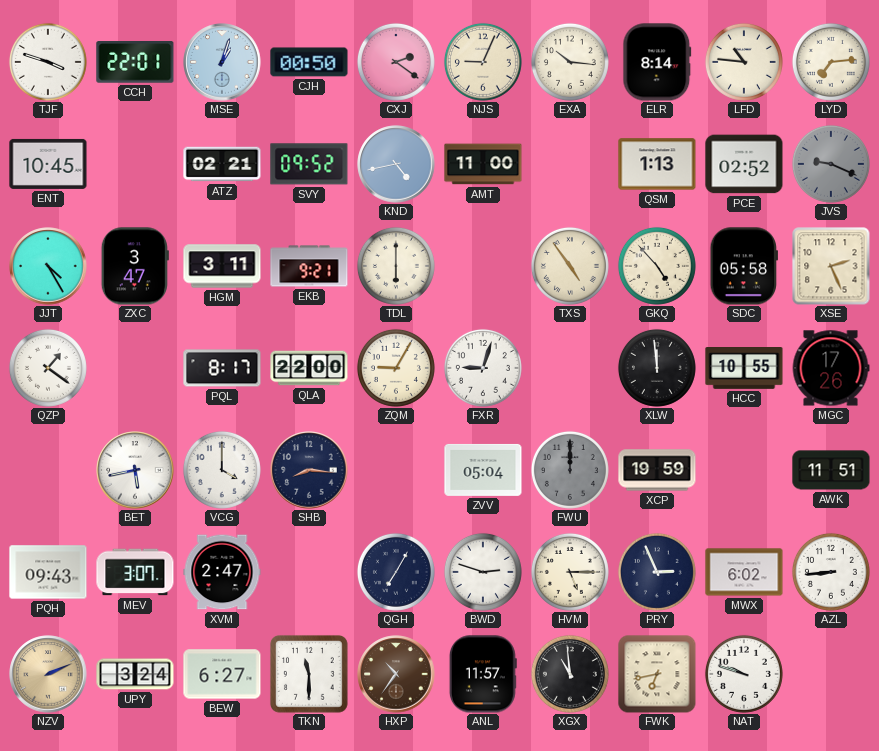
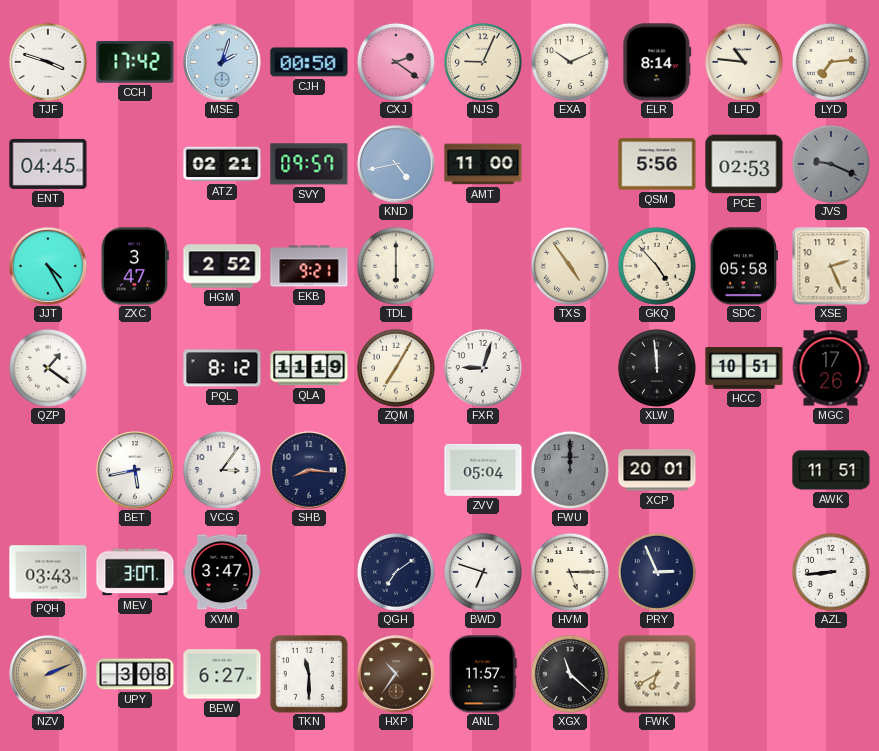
CCH: 22:01 -> 17:42 (135, 62)
MSE: 1:03 -> 2:03 (222, 62)
EXA: 10:16 -> 10:11 (570, 62)
ENT: 10:45 -> 04:45 (48, 164)
SVY: 09:52 -> 09:57 (309, 164)
QSM: 1:13 -> 5:56 (657, 164)
PCE: 02:52 -> 02:53 (744, 164)
HGM: 3:11 -> 2:52 (222, 266)
PQL: 8:17 -> 8:12 (222, 368)
QLA: 22:00 -> 11:19 (309, 368)
ZQM: 9:05 -> 7:05 (396, 368)
HCC: 10:55 -> 10:51 (744, 369)
VCG: 4:00 -> 3:06 (222, 470)
XCP: 19:59 -> 20:01 (657, 470)
PQH: 09:43 -> 03:43 (48, 572)
XVM: 2:47 -> 3:47 (222, 572)
QGH: 7:05 -> 7:09 (396, 572)
BWD: 2:48 -> 6:48 (483, 572)
MWX: 6:02 -> none (744, 572)
UPY: 3:24 -> 3:08 (135, 674)
XGX: 10:59 -> 11:22 (570, 674)
FWK: 6:43 -> 6:40 (657, 674)
NAT: 9:48 -> none (744, 674)
